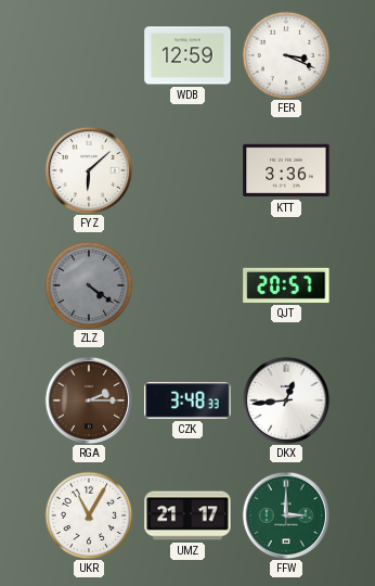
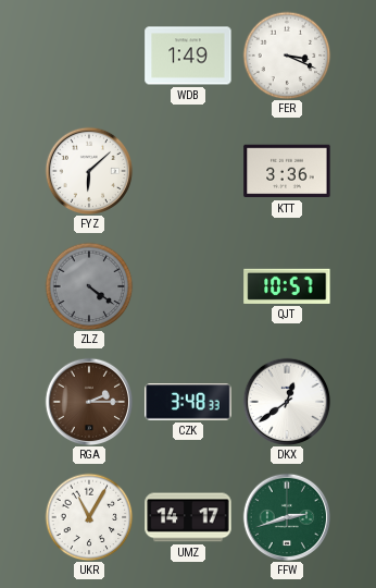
WDB: 12:59 -> 1:49 (188, 56)
QJT: 20:57 -> 10:57 (287, 286)
DKX: 12:44 -> 12:39 (287, 402)
UMZ: 21:17 -> 14:17 (188, 517)
FFW: 3:00 -> 2:42 (287, 517)
